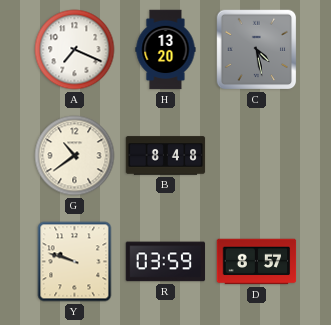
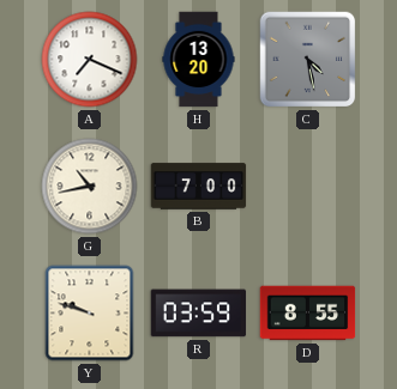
G: 10:39 -> 10:43 (90, 187)
B: 8:48 -> 7:00 (199, 187)
D: 8:57 -> 8:55 (308, 314)
